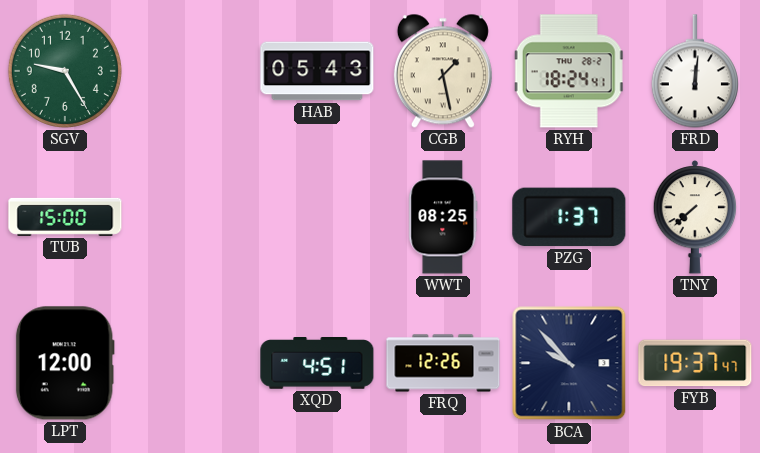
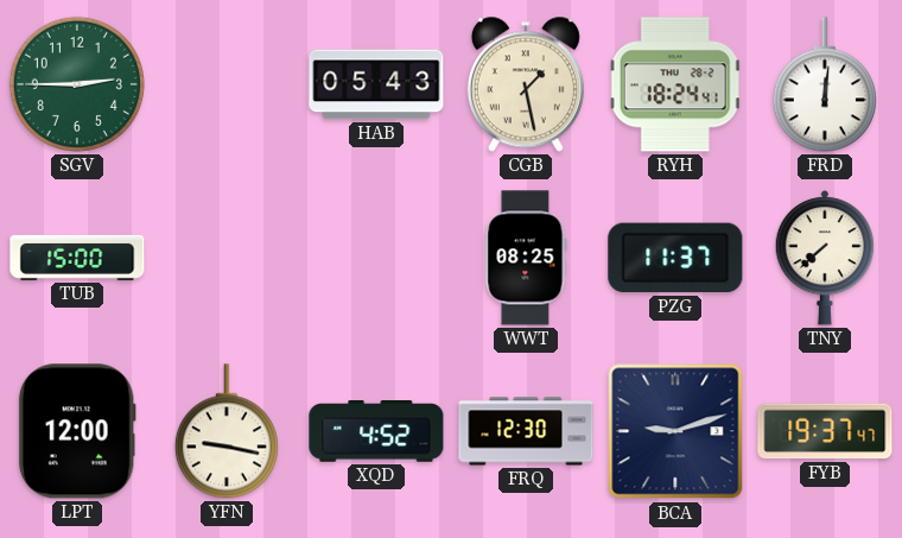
SGV: 9:25 -> 2:45 (77, 84)
PZG: 1:37 -> 11:37 (675, 258)
YFN: none -> 9:17 (227, 431)
XQD: 4:51 -> 4:52 (376, 432)
FRQ: 12:26 -> 12:30 (526, 431)
BCA: 9:53 -> 9:12 (675, 431)
